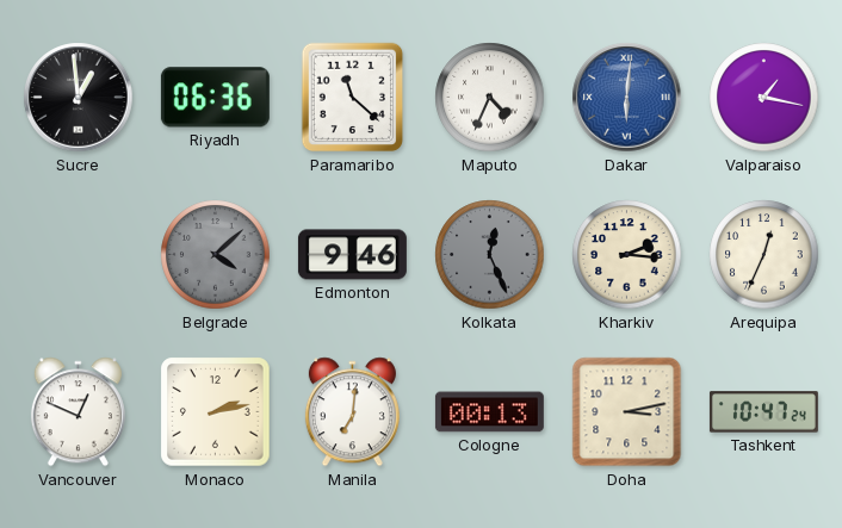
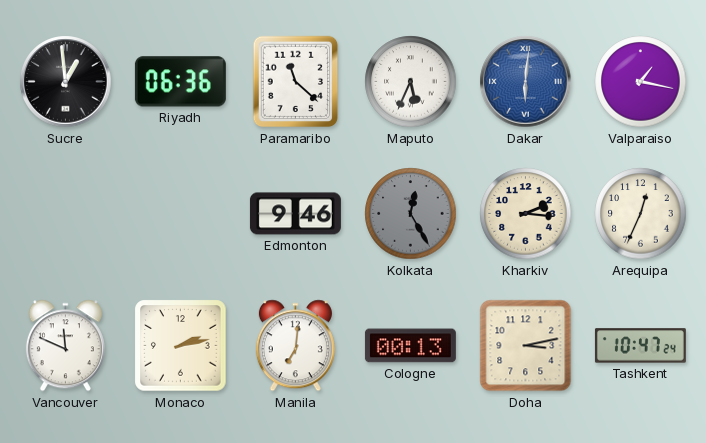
Maputo: 4:34 -> 5:34 (411, 82)
Belgrade: 4:08 -> none (216, 255)
Kolkata: 12:26 -> 12:25 (411, 214)
Vancouver: 12:49 -> 11:49 (65, 346)
